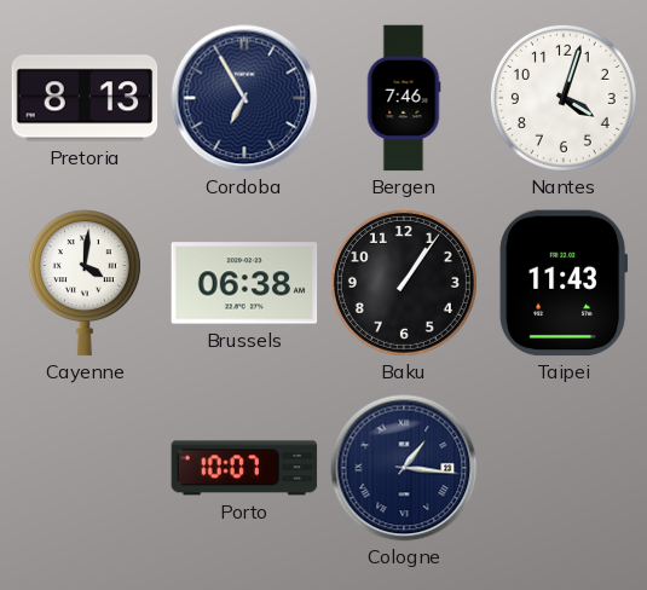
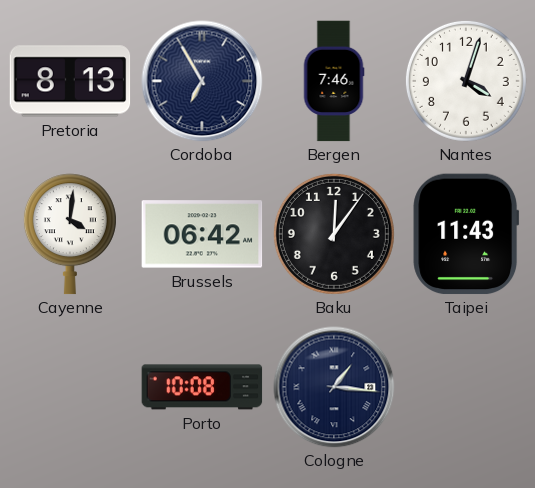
Brussels: 06:38 -> 06:42 (202, 234)
Baku: 1:06 -> 12:06 (334, 234)
Porto: 10:07 -> 10:08 (202, 387)
